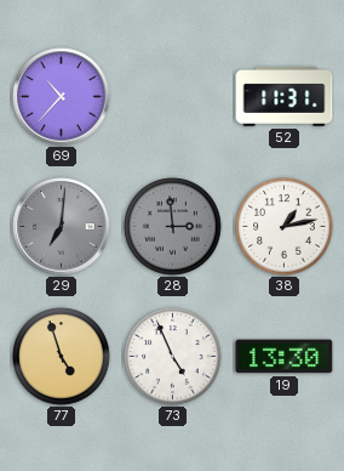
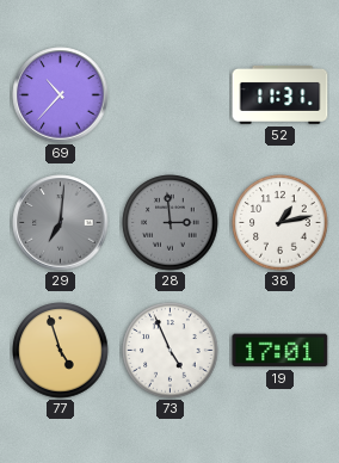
19: 13:30 -> 17:01 (281, 351)
